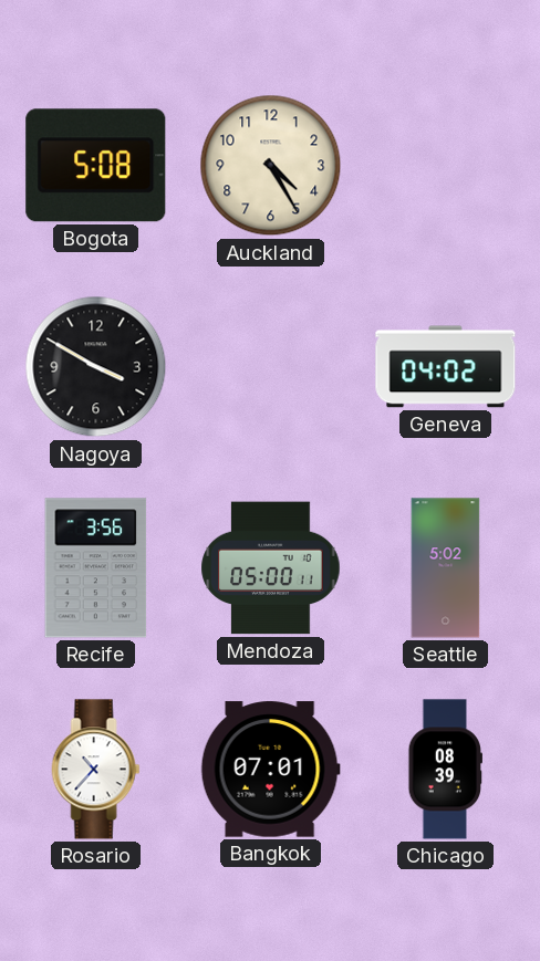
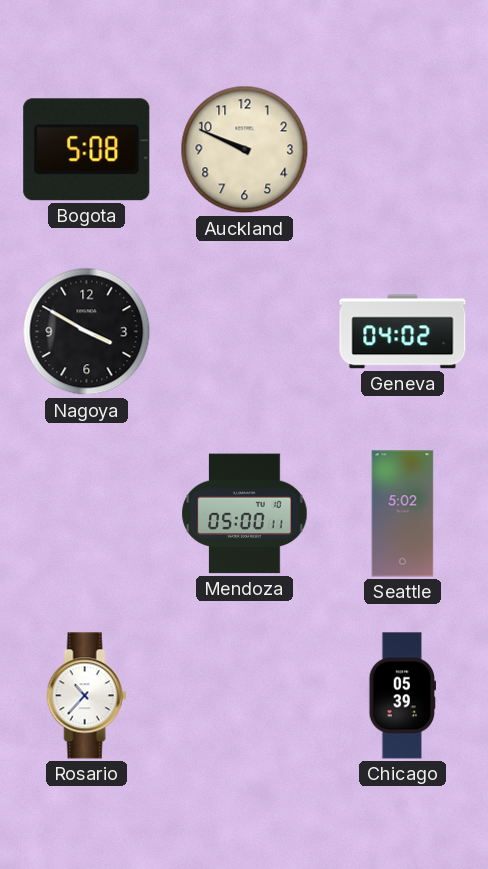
Auckland: 4:25 -> 9:49 (245, 150)
Recife: 3:56 -> none (96, 568)
Bangkok: 07:01 -> none (270, 770)
Chicago: 08:39 -> 05:39 (402, 696)
